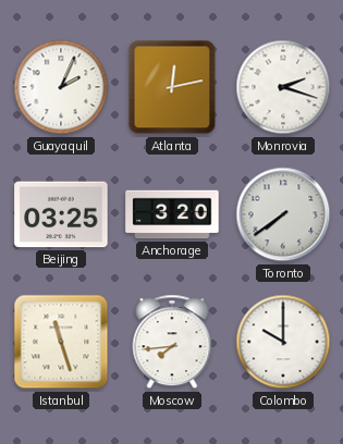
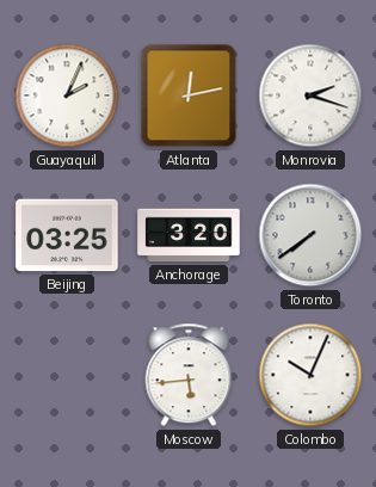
Istanbul: 11:27 -> none (61, 342)
Moscow: 7:44 -> 5:44 (189, 375)
Colombo: 10:00 -> 10:04 (310, 375)
